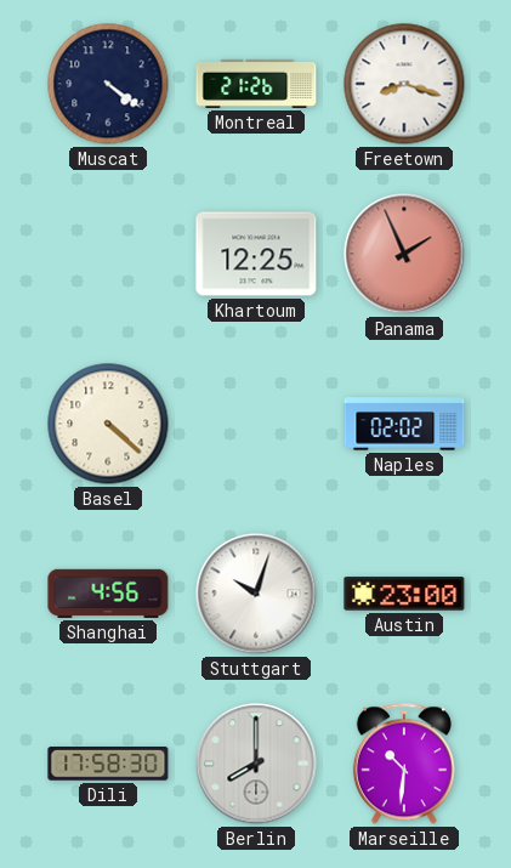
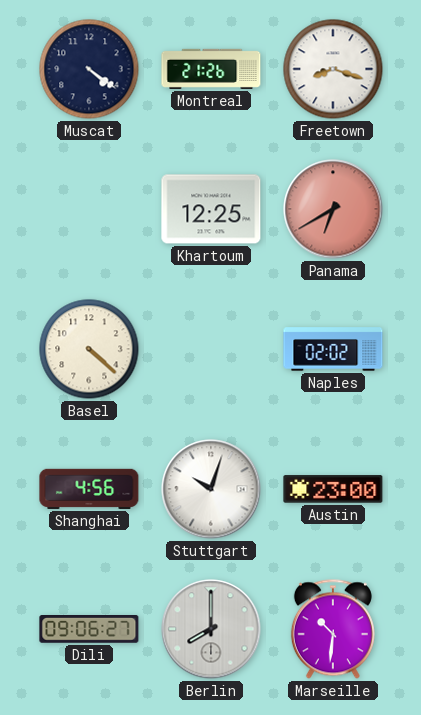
Panama: 1:56 -> 6:40 (333, 209)
Dili: 17:58 -> 09:06 (89, 629)
